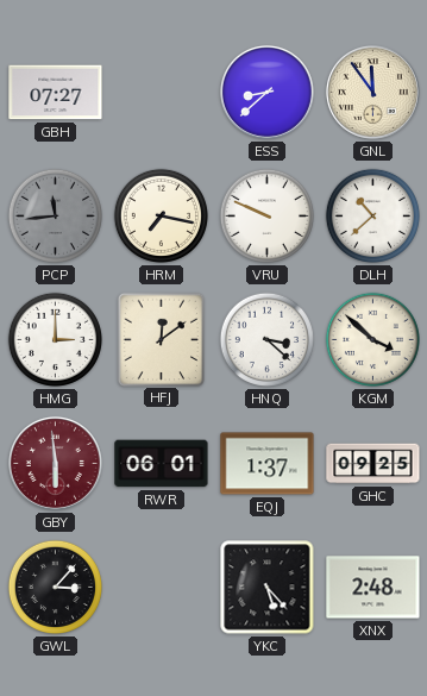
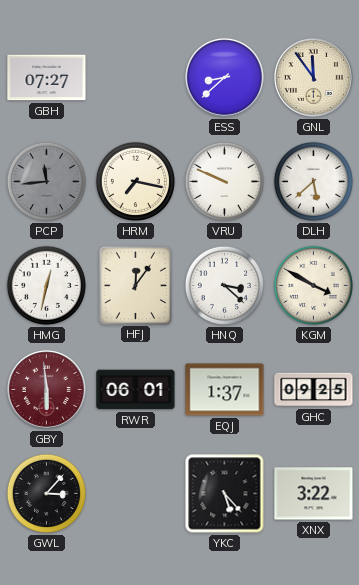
DLH: 10:38 -> 5:38 (313, 181)
HMG: 3:00 -> 12:32 (46, 285)
HFJ: 12:09 -> 12:06 (135, 285)
KGM: 3:52 -> 3:50 (313, 285)
XNX: 2:48 -> 3:22 (314, 494)
